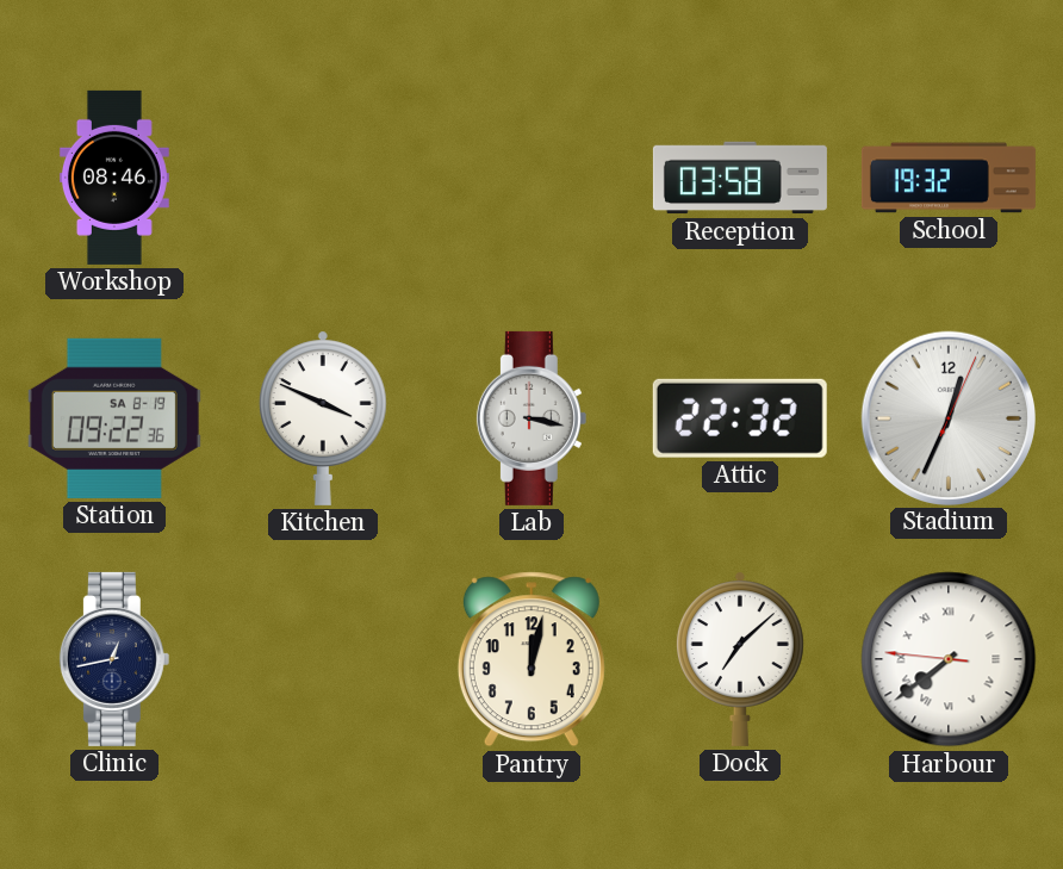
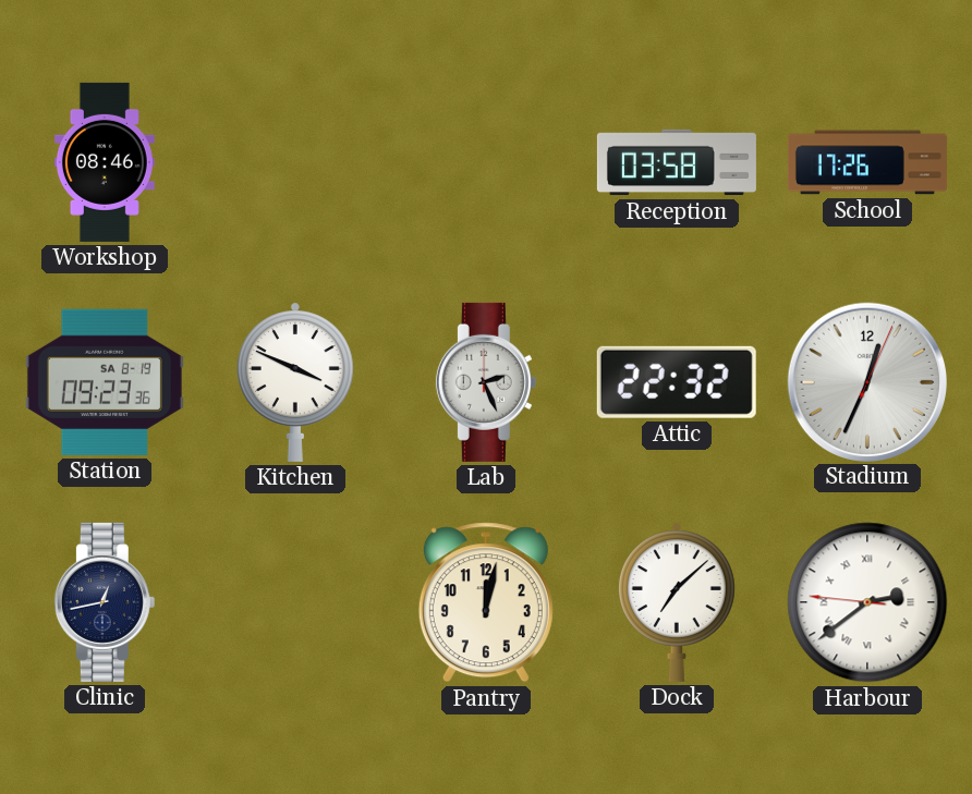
School: 19:32 -> 17:26 (867, 162)
Station: 09:22 -> 09:23 (105, 382)
Lab: 3:17 -> 2:26 (486, 382)
Harbour: 7:38 -> 2:38 (867, 602)
